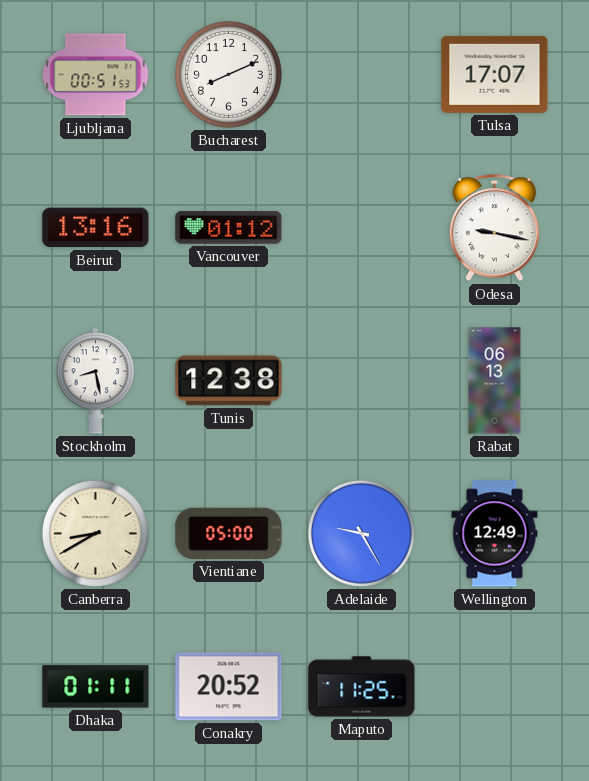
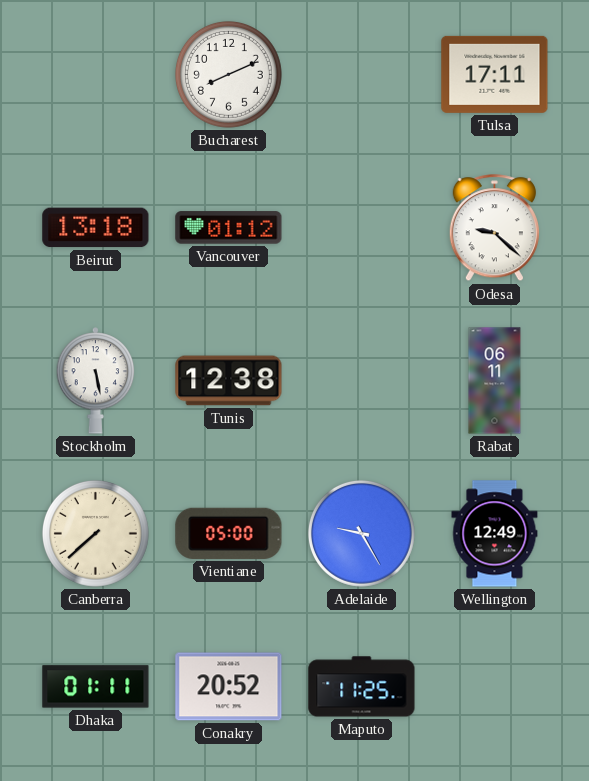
Ljubljana: 00:51 -> none (96, 75)
Tulsa: 17:07 -> 17:11 (495, 74)
Beirut: 13:16 -> 13:18 (96, 228)
Odesa: 9:17 -> 9:22 (494, 228)
Stockholm: 8:28 -> 5:28 (96, 381)
Rabat: 06:13 -> 06:11 (495, 381)
Canberra: 8:40 -> 7:38 (95, 533)
